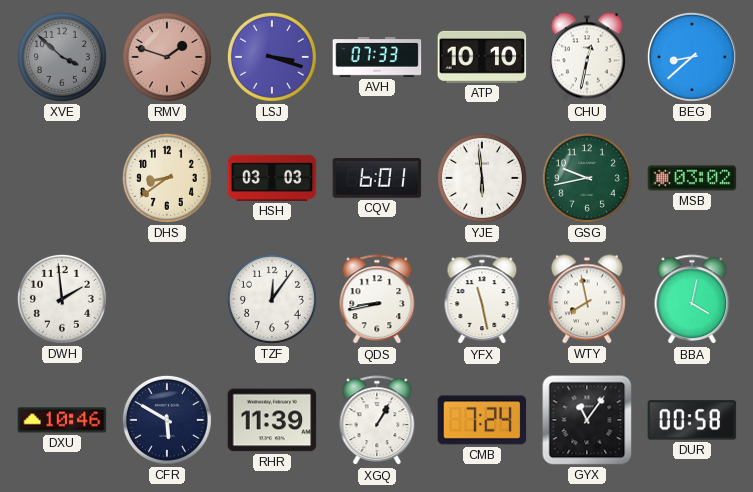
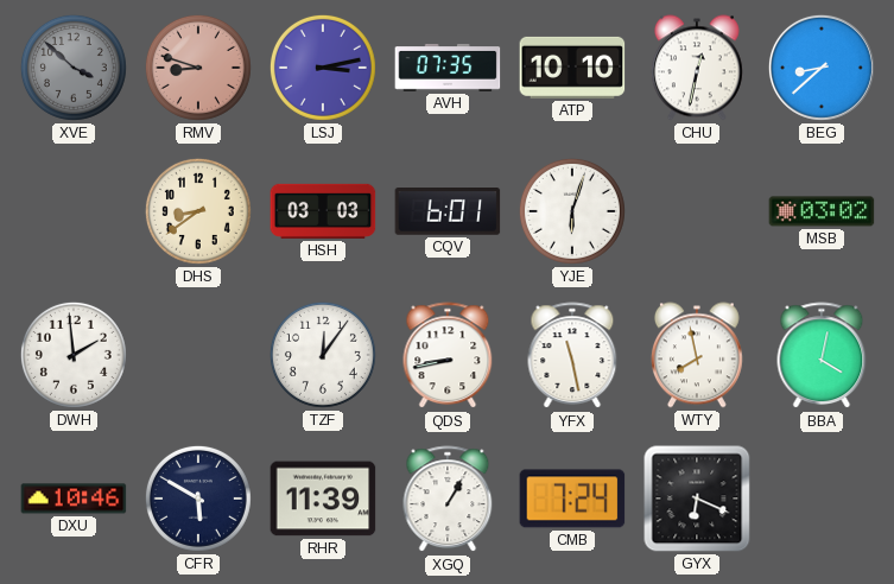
RMV: 1:48 -> 8:48 (198, 68)
LSJ: 3:18 -> 3:13 (323, 68)
AVH: 07:33 -> 07:35 (448, 68)
YJE: 5:59 -> 6:03 (572, 211)
GSG: 9:43 -> none (587, 178)
GYX: 11:06 -> 6:19 (697, 499)
DUR: 00:58 -> none (692, 420)
